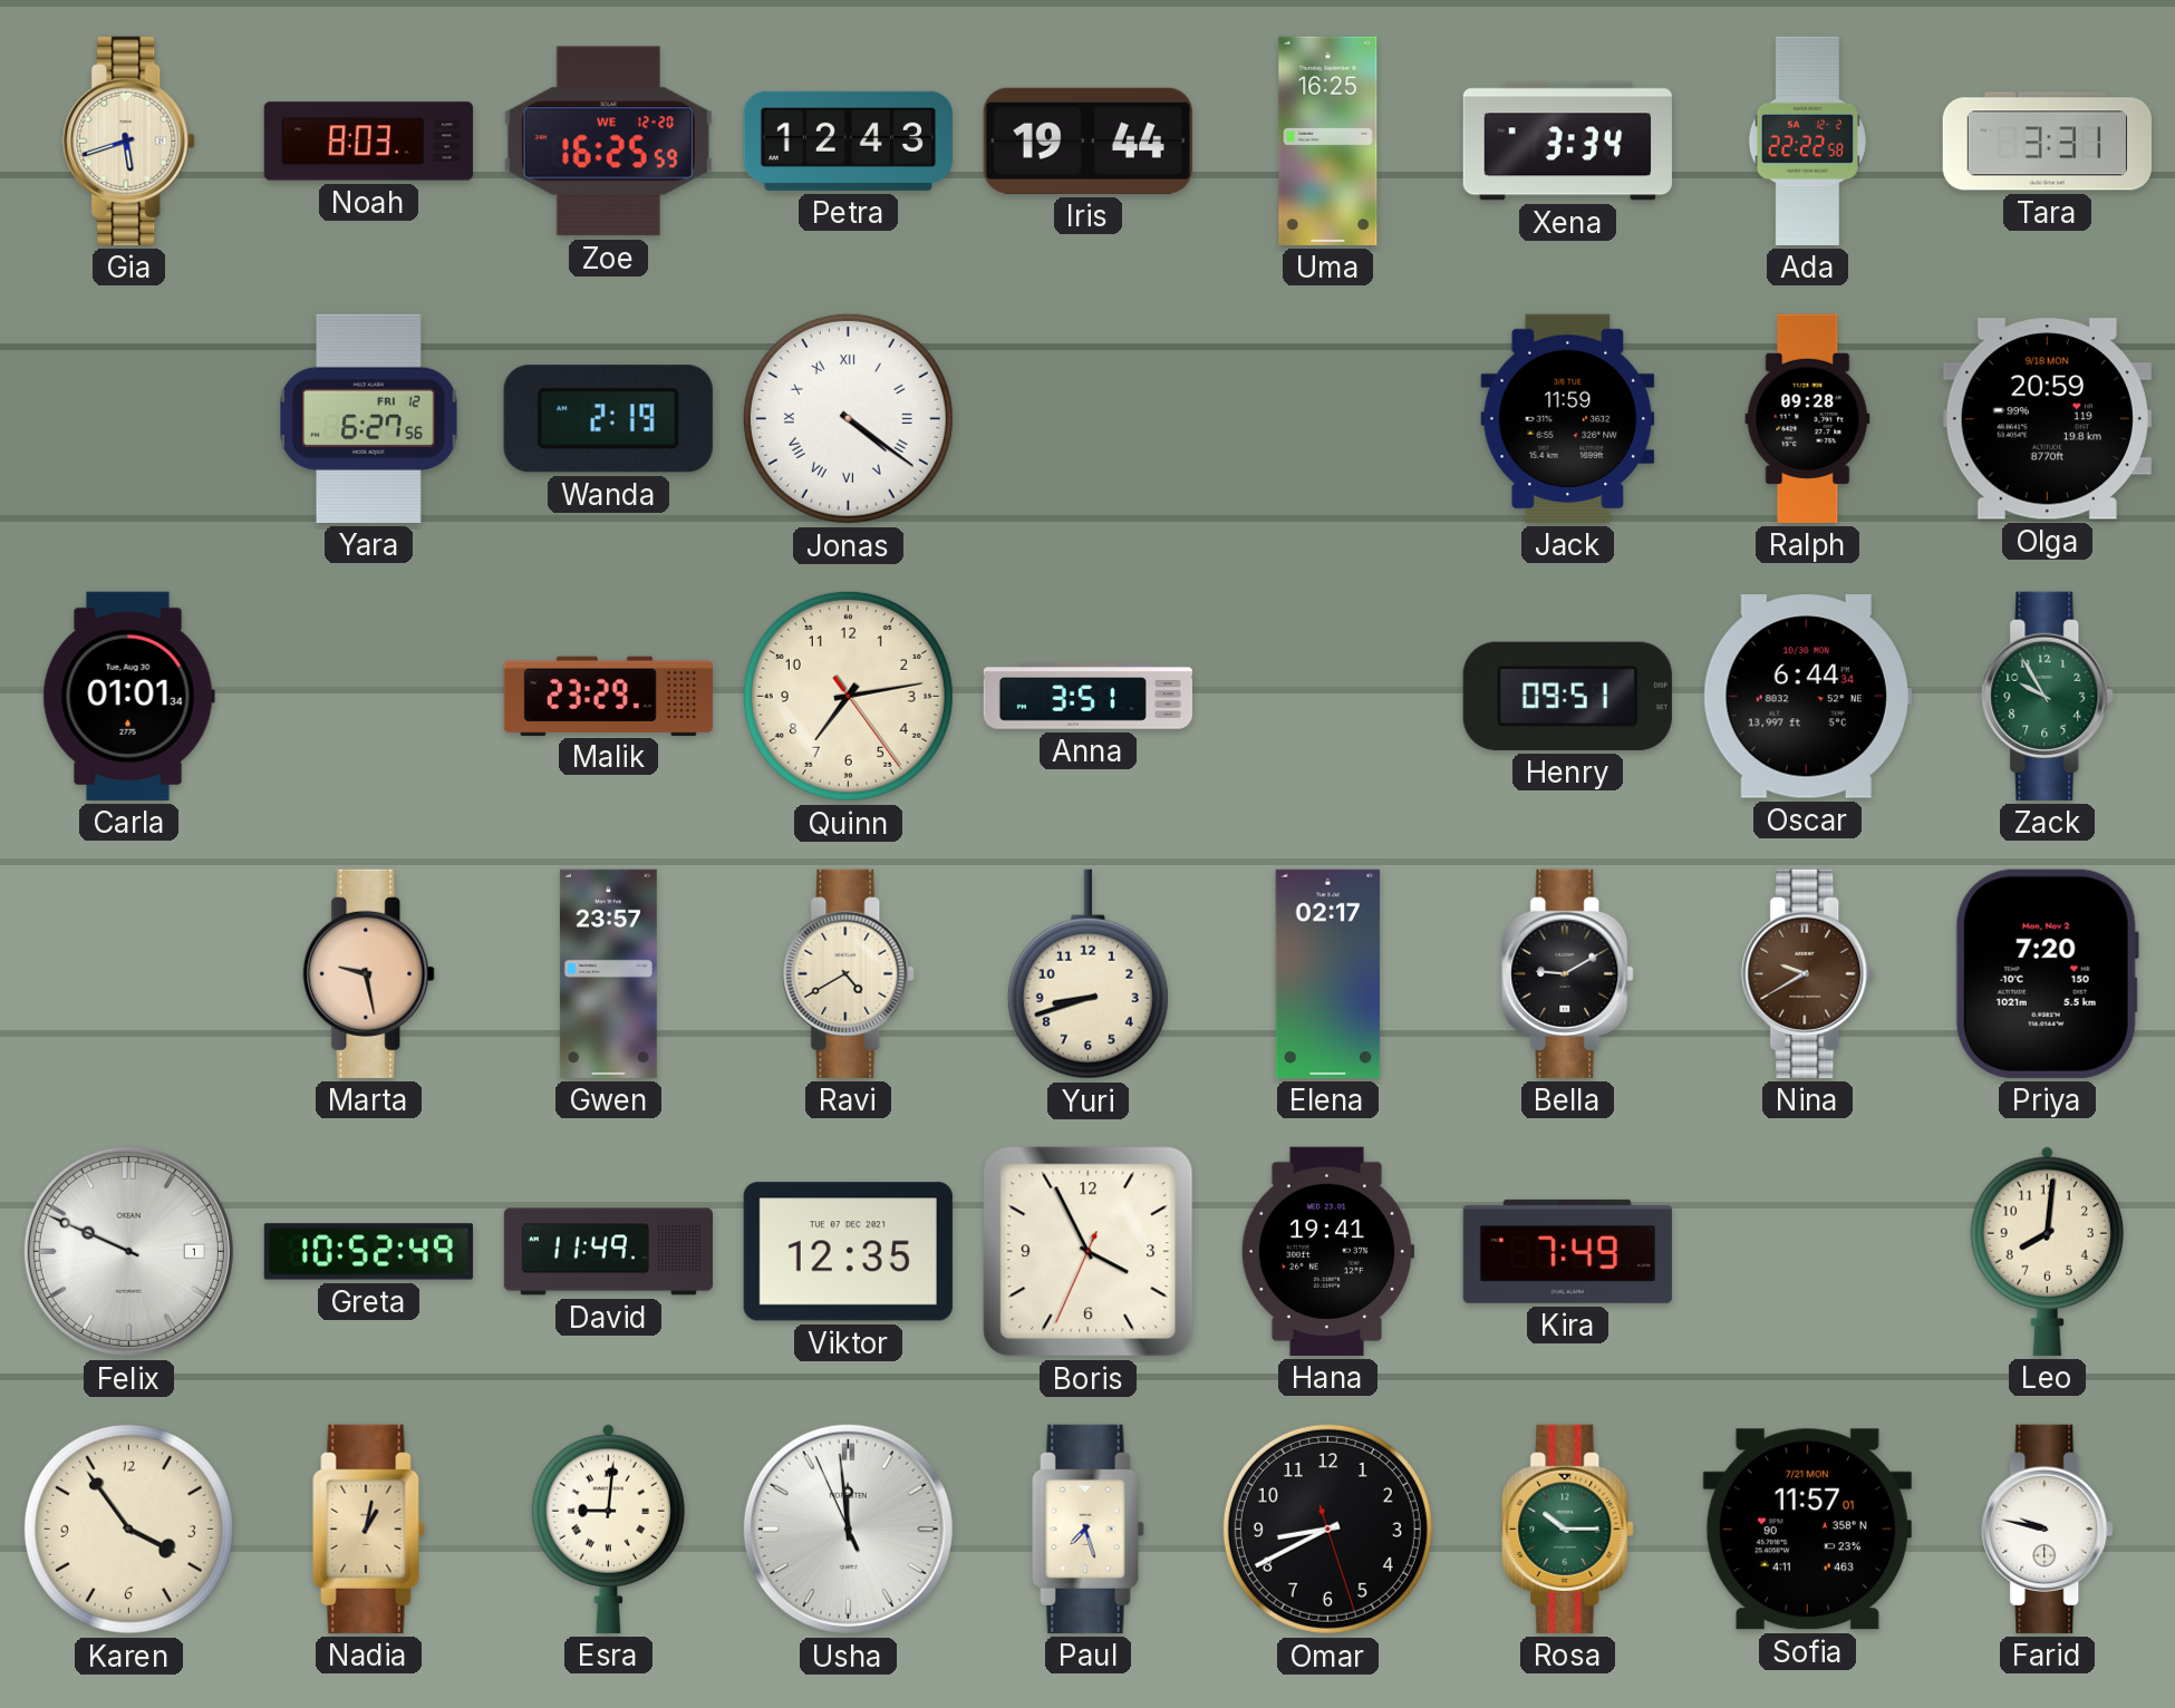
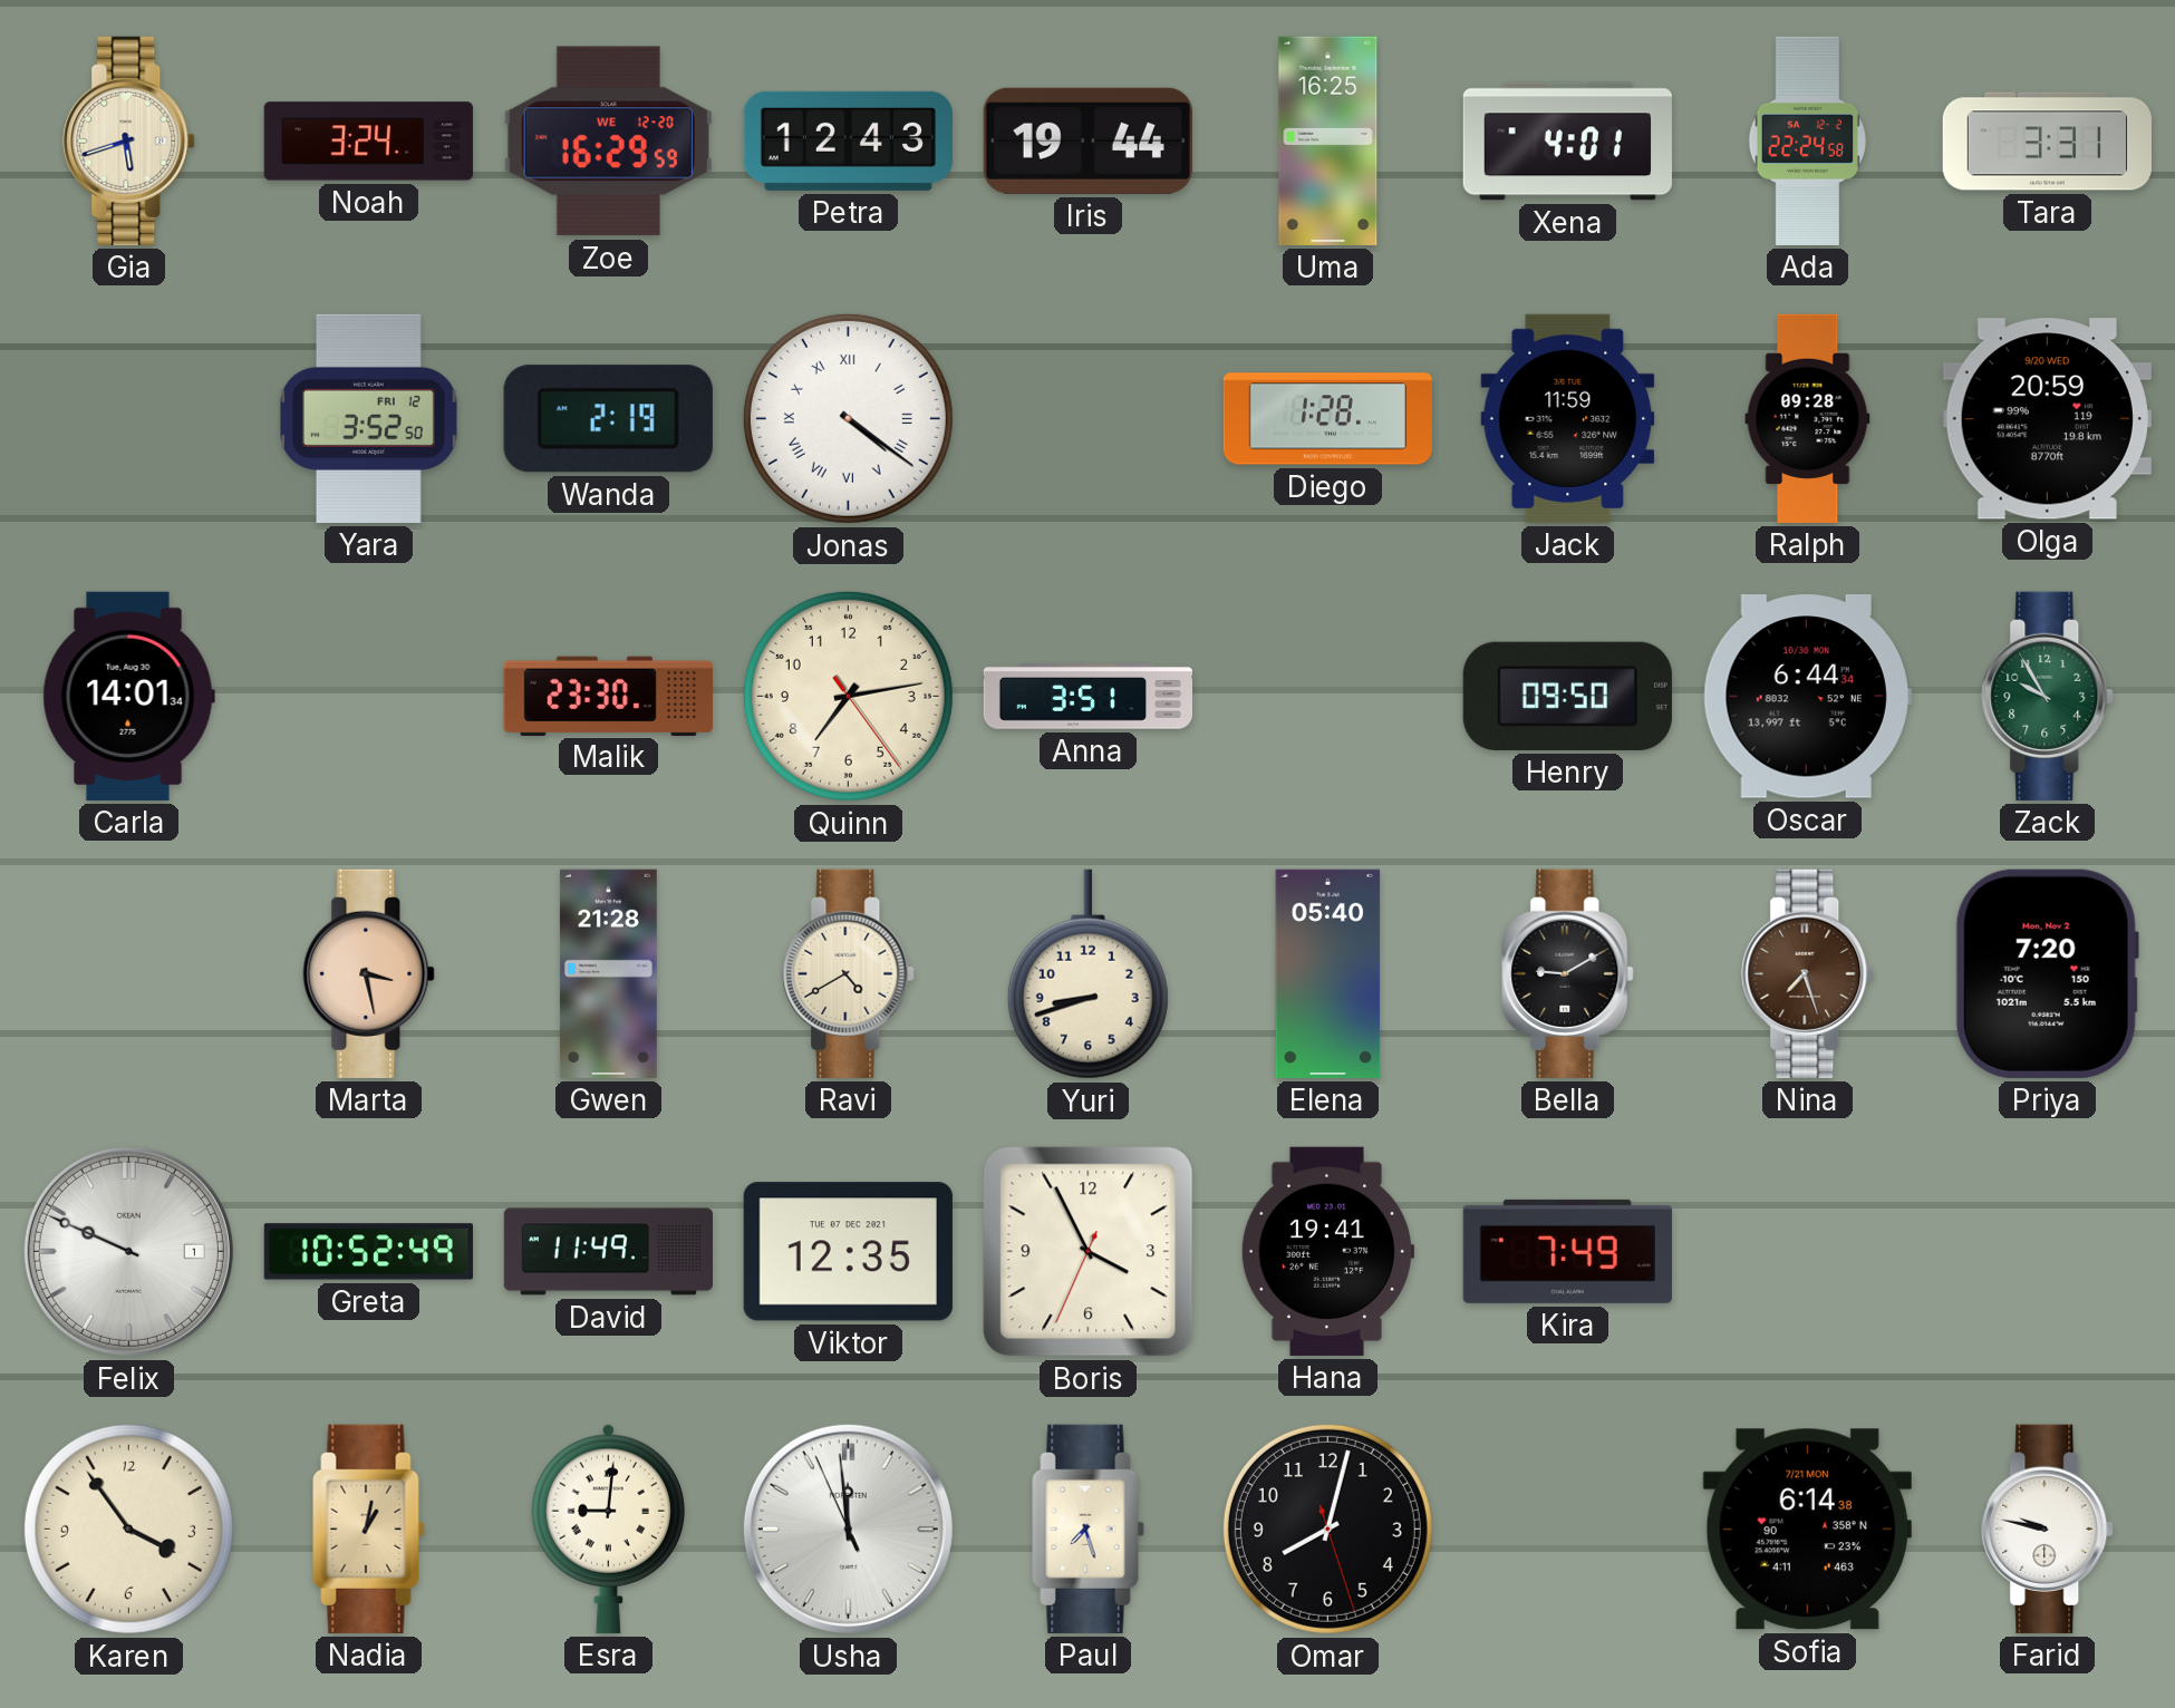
Noah: 8:03 -> 3:24 (368, 142)
Zoe: 16:25 -> 16:29 (608, 142)
Xena: 3:34 -> 4:01 (1567, 142)
Ada: 22:22 -> 22:24 (1807, 140)
Yara: 6:27 -> 3:52 (369, 418)
Diego: none -> 1:28 (1327, 419)
Olga date: 9/18 MON -> 9/20 WED (2047, 419)
Carla: 01:01 -> 14:01 (128, 696)
Malik: 23:29 -> 23:30 (608, 696)
Henry: 09:51 -> 09:50 (1567, 696)
Marta: 9:28 -> 3:28 (369, 973)
Gwen: 23:57 -> 21:28 (608, 973)
Elena: 02:17 -> 05:40 (1328, 973)
Nina: 9:40 -> 7:27 (1808, 973)
Leo: 8:01 -> none (2047, 1251)
Omar: 8:40 -> 8:02 (1327, 1529)
Rosa: 10:15 -> none (1568, 1529)
Sofia: 11:57 -> 6:14 (1807, 1530)
